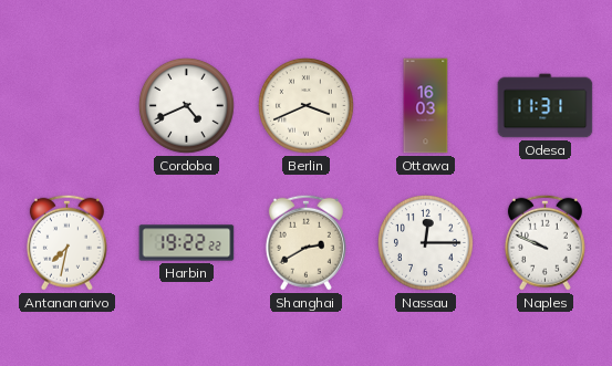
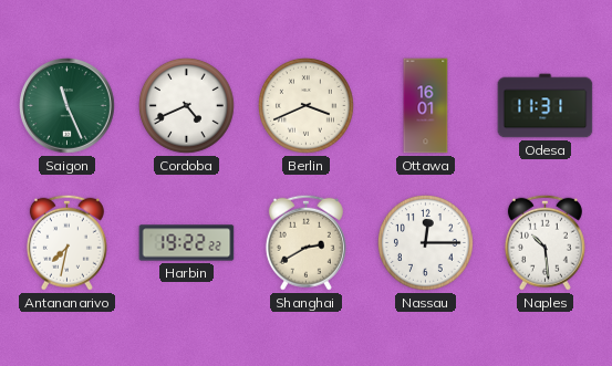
Saigon: none -> 11:26 (68, 106)
Ottawa: 16:03 -> 16:01 (426, 106)
Naples: 9:49 -> 10:29 (544, 242)
